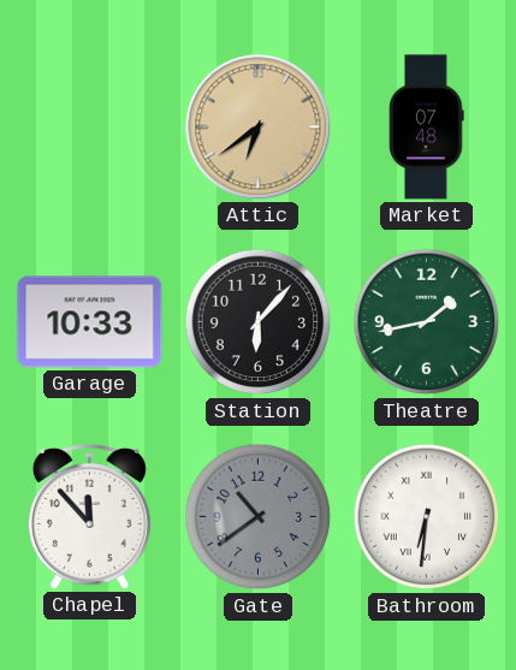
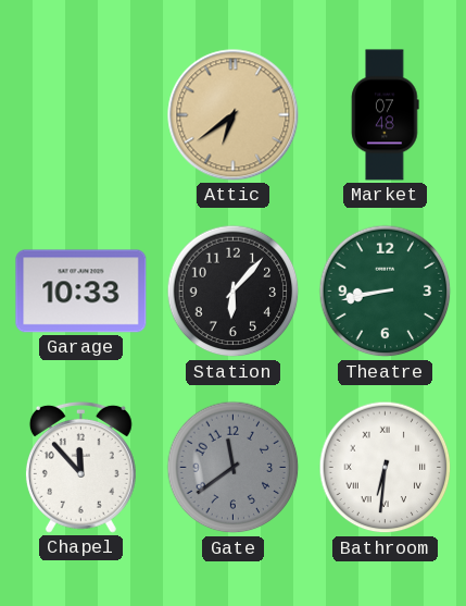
Theatre: 1:43 -> 8:43 (386, 292)
Gate: 10:39 -> 11:39 (234, 468)
